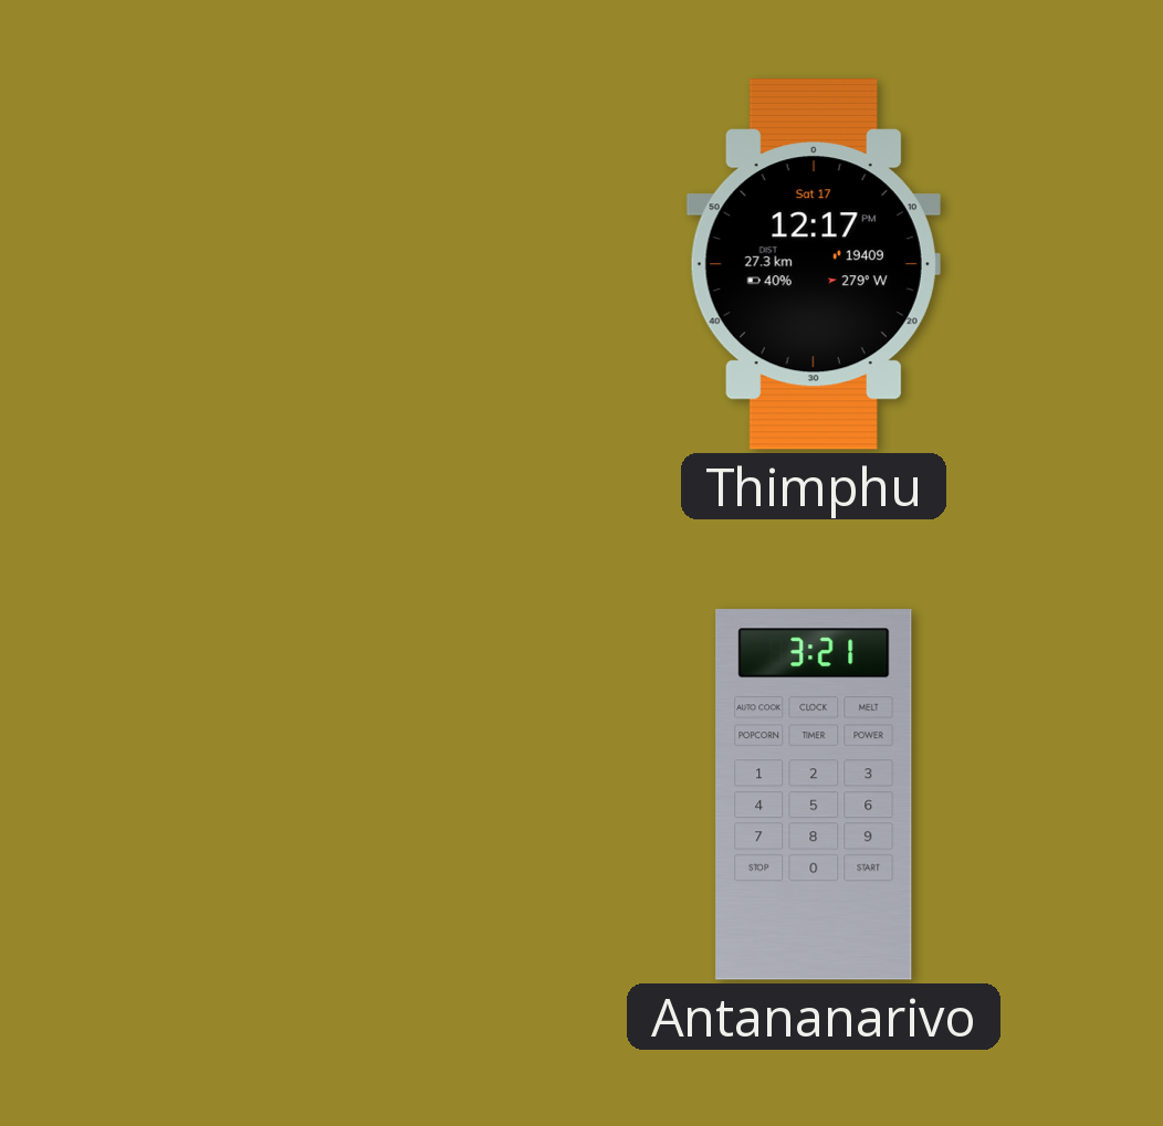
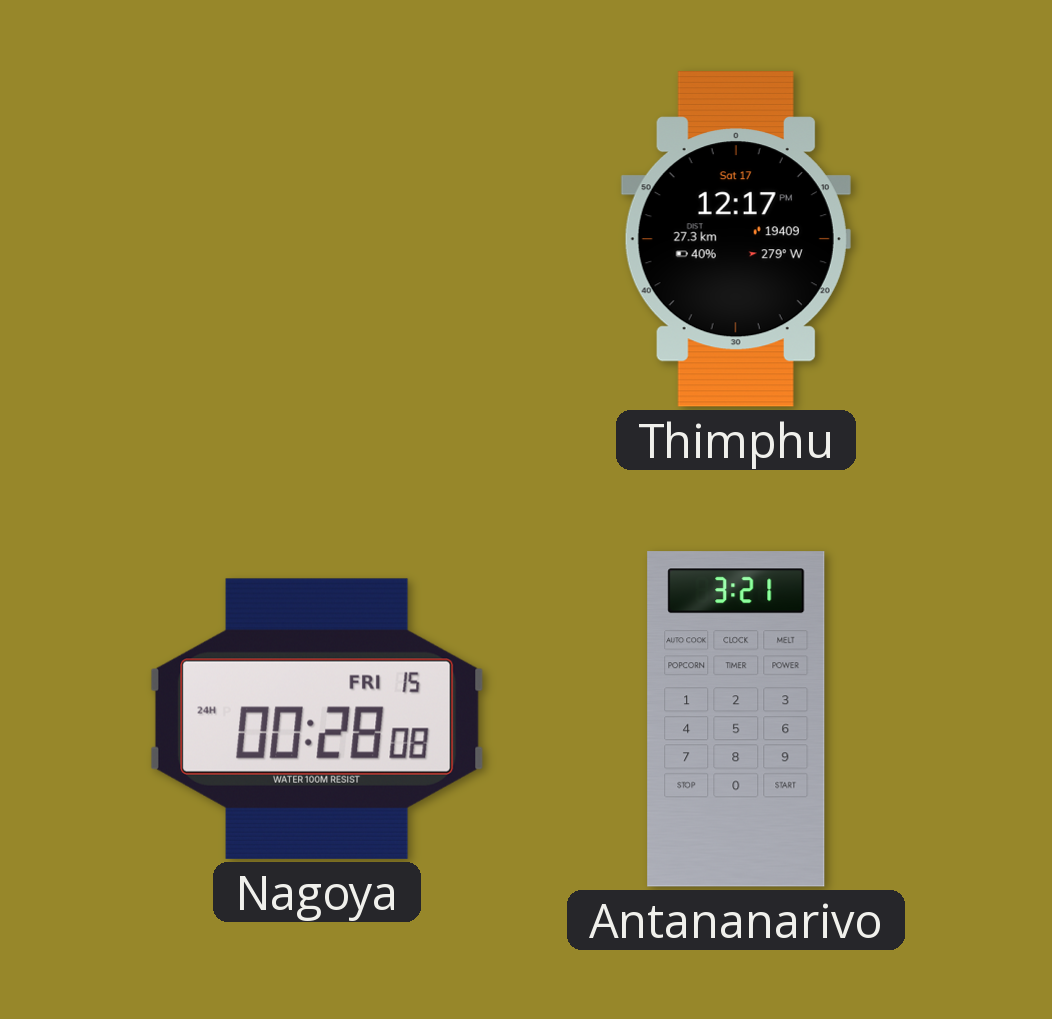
Nagoya: none -> 00:28 (317, 719)
